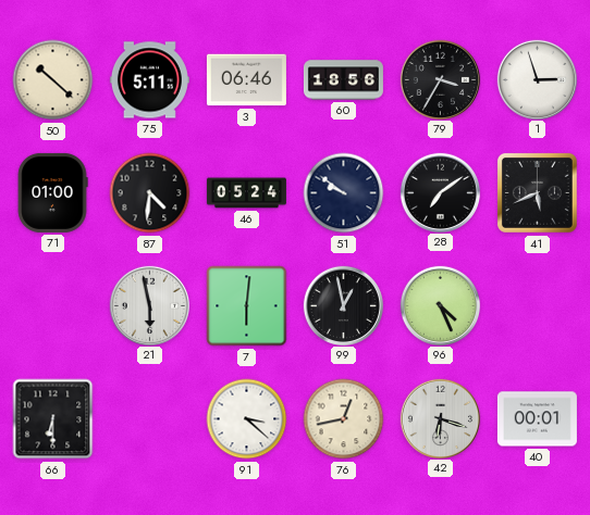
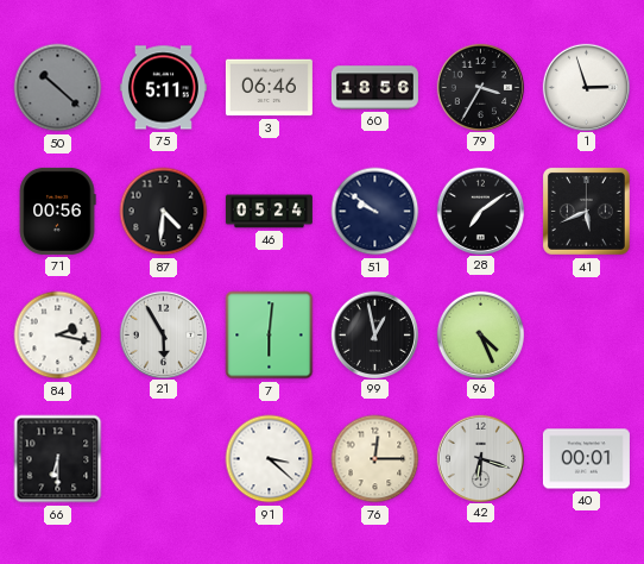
50 dial: cream -> grey (58, 88)
71: 01:00 -> 00:56 (57, 211)
84: none -> 2:17 (58, 336)
21: 5:58 -> 5:55 (163, 334)
76: 12:43 -> 12:15 (375, 459)
